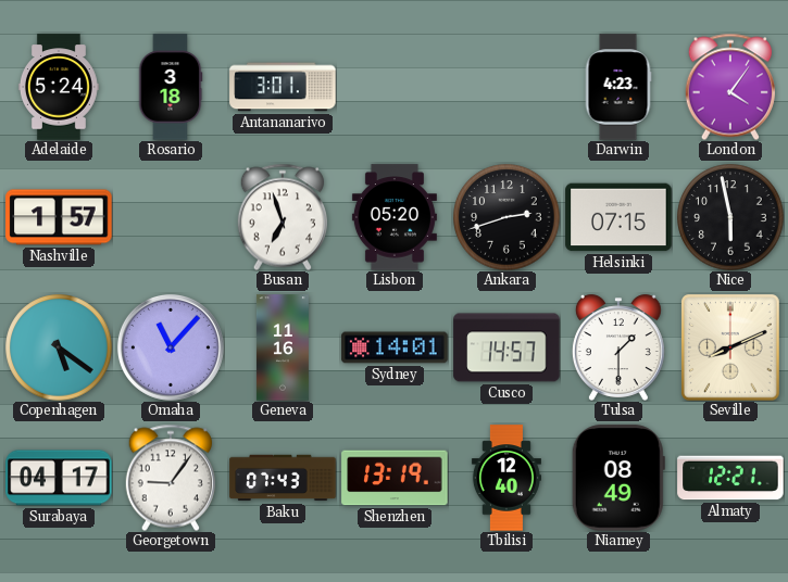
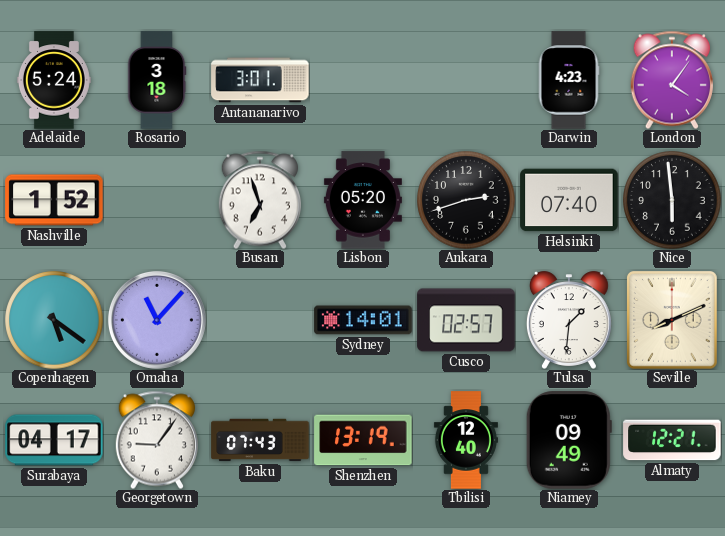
Nashville: 1:57 -> 1:52 (54, 200)
Helsinki: 07:15 -> 07:40 (569, 200)
Nice: 5:58 -> 5:59 (672, 200)
Geneva: 11:16 -> none (283, 347)
Cusco: 14:57 -> 02:57 (466, 320)
Tulsa: 1:30 -> 1:31 (569, 320)
Niamey: 08:49 -> 09:49 (569, 440)
